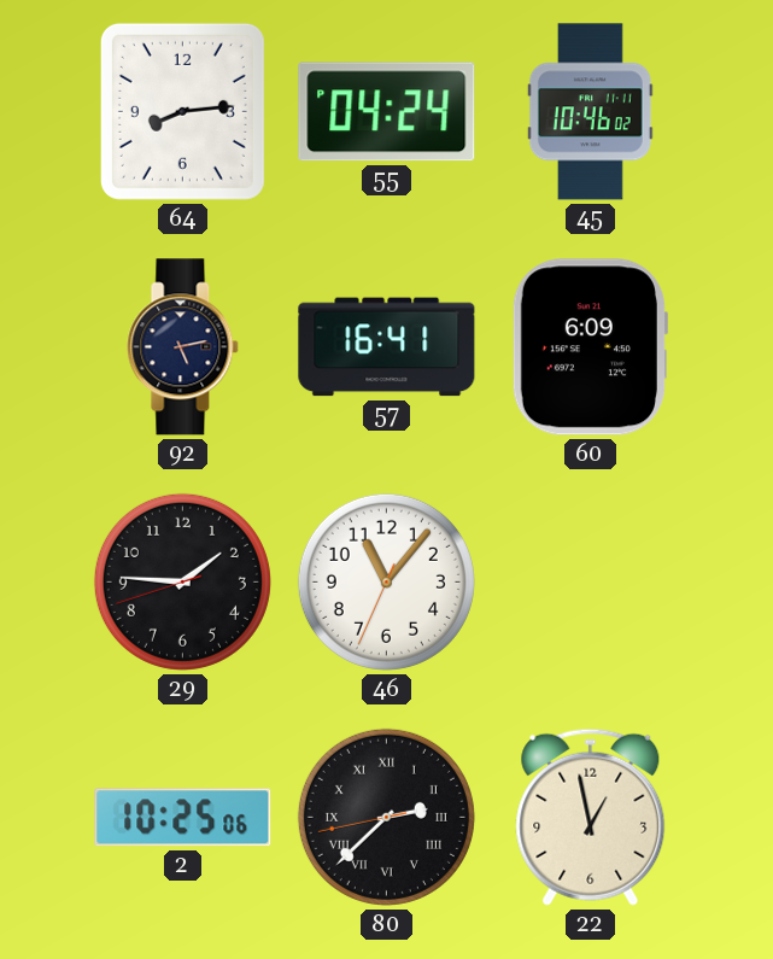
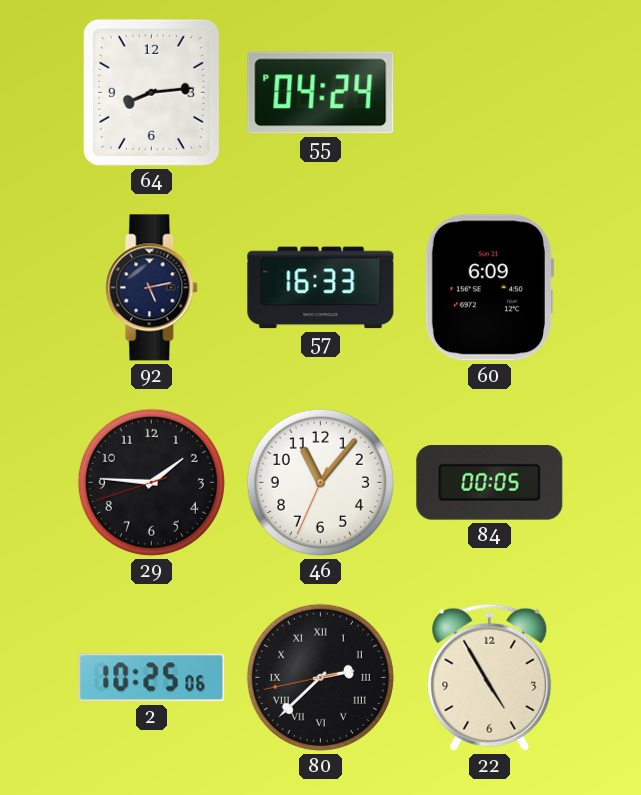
45: 10:46 -> none (590, 112)
57: 16:41 -> 16:33 (321, 288)
84: none -> 00:05 (490, 483)
22: 12:58 -> 4:55 (490, 677)
